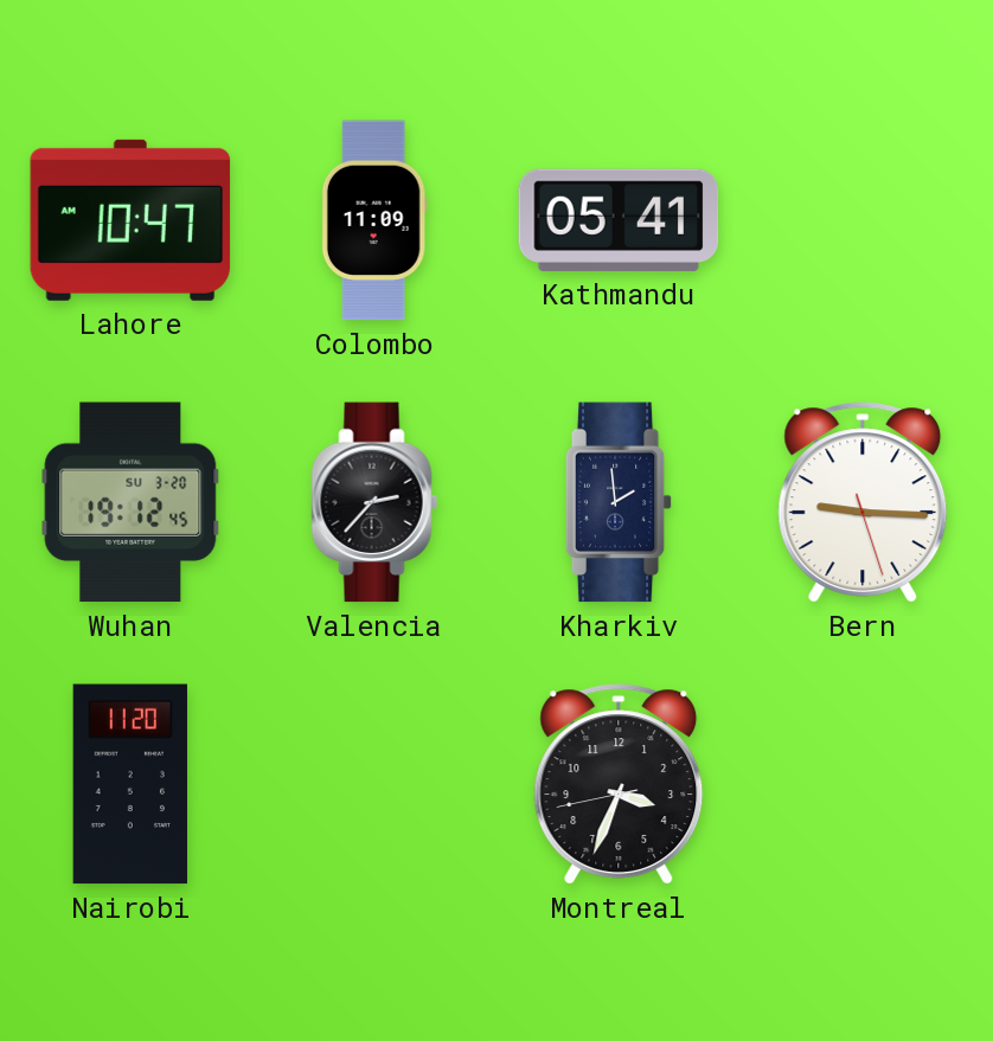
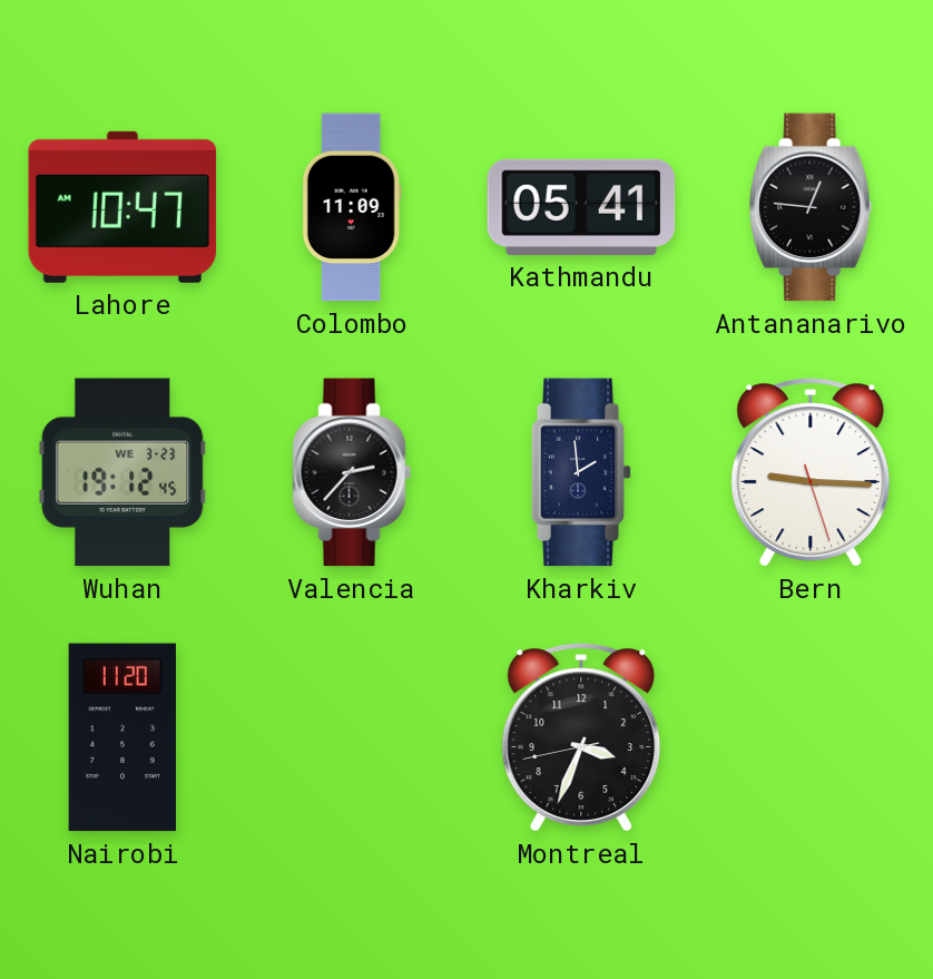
Antananarivo: none -> 12:46 (812, 207)
Wuhan date: SU 3-20 -> WE 3-23 (122, 472)
